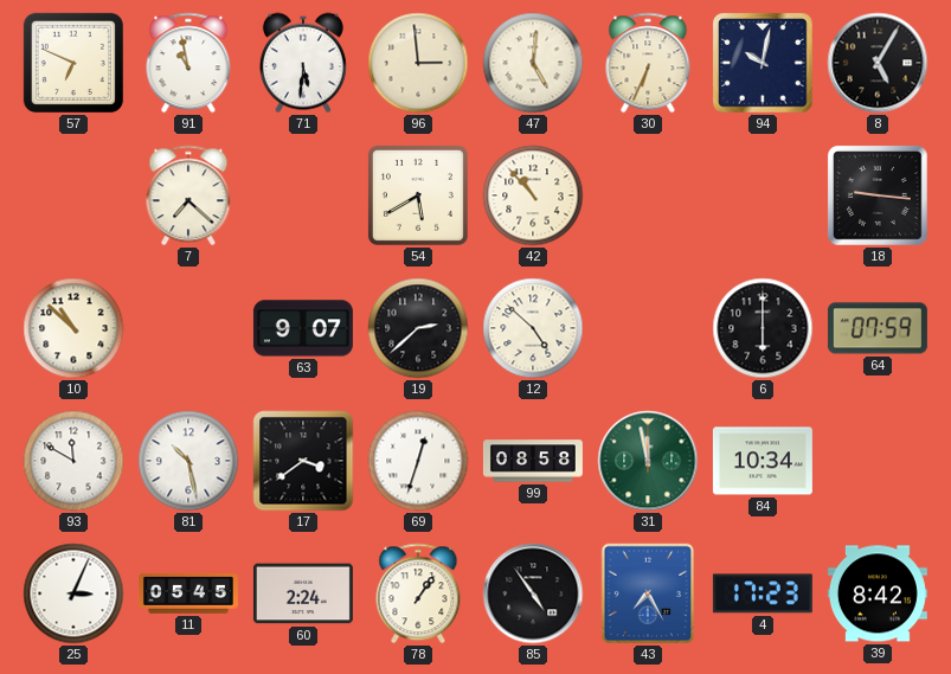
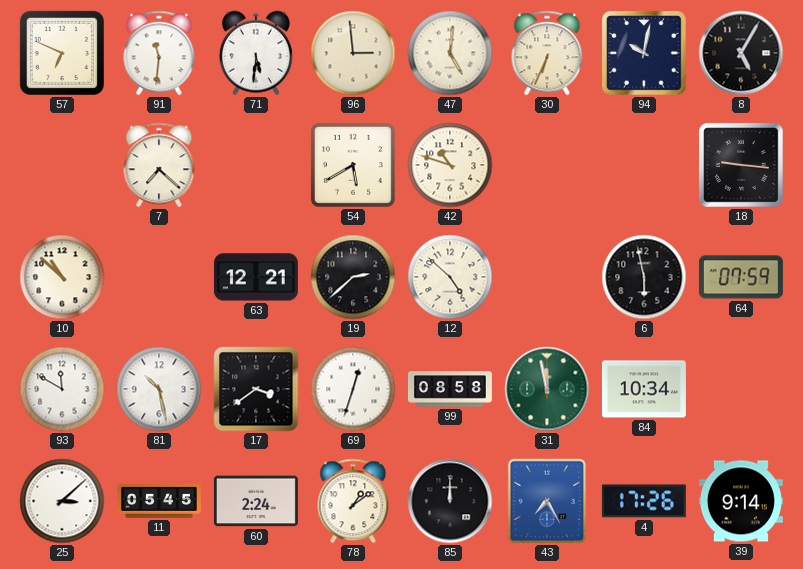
91: 10:58 -> 11:31 (159, 53)
42: 10:53 -> 10:48 (450, 165)
63: 9:07 -> 12:21 (256, 277)
6: 6:00 -> 5:58 (644, 277)
25: 3:04 -> 3:08 (62, 501)
78: 1:06 -> 1:09 (353, 501)
85: 4:54 -> 12:00 (450, 501)
4: 17:23 -> 17:26 (644, 501)
39: 8:42 -> 9:14 (741, 501)
